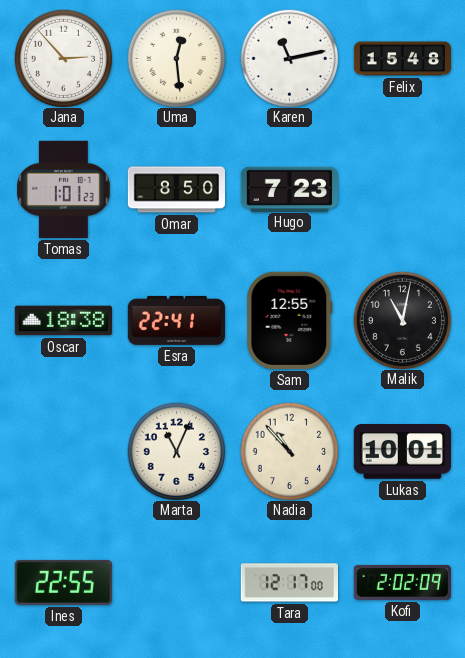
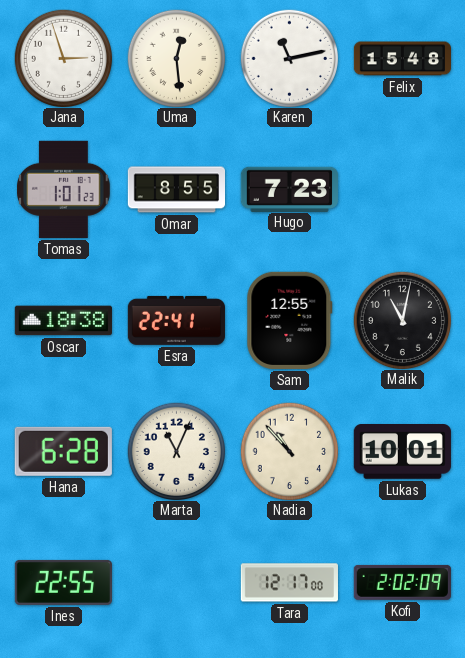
Jana: 2:53 -> 2:57 (63, 58)
Omar: 8:50 -> 8:55 (176, 190)
Hana: none -> 6:28 (63, 451)
